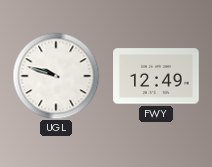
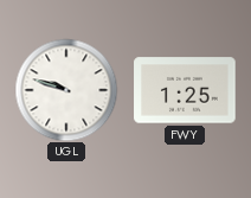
FWY: 12:49 -> 1:25 (185, 90)
